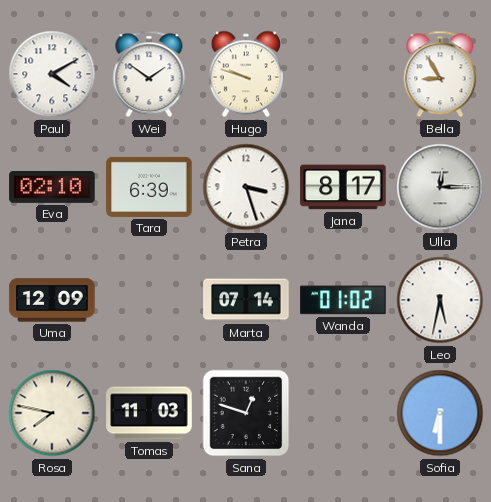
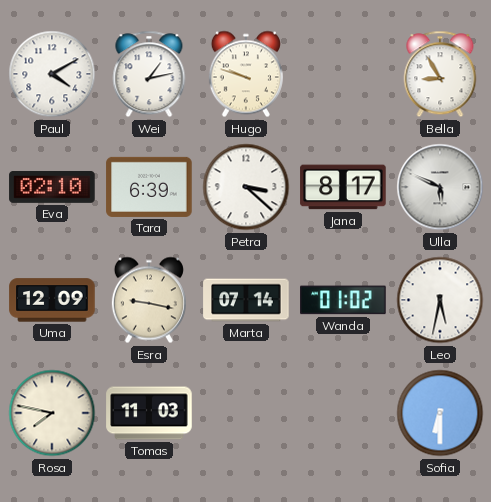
Wei: 1:51 -> 1:13 (149, 74)
Petra: 3:27 -> 3:22 (246, 187)
Ulla: 12:15 -> 5:49 (440, 187)
Esra: none -> 9:17 (149, 300)
Sana: 12:48 -> none (246, 413)
